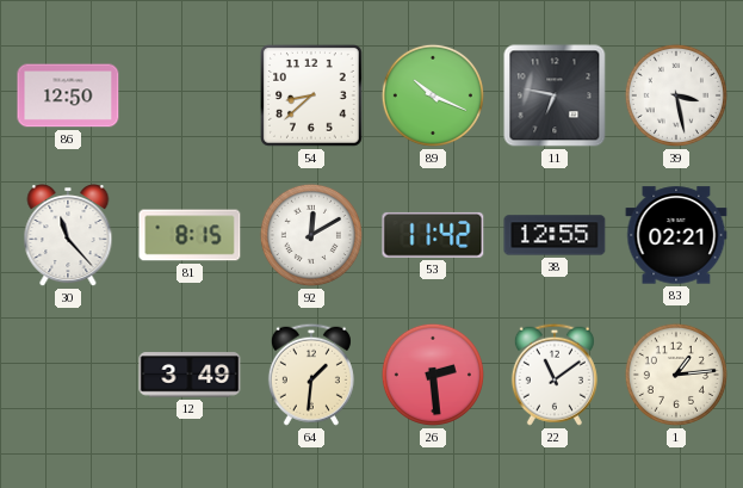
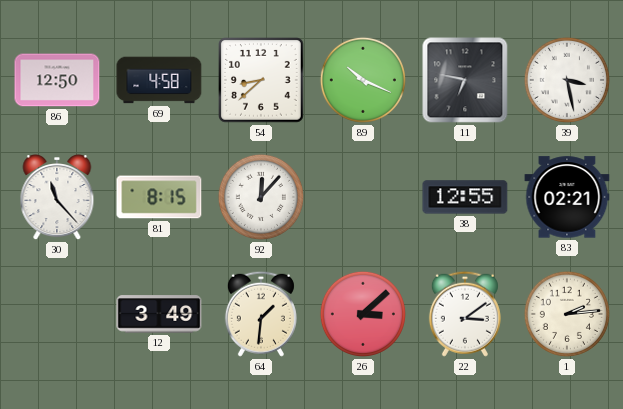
69: none -> 4:58 (159, 80)
92: 12:10 -> 12:07 (261, 197)
53: 11:42 -> none (433, 235)
26: 2:29 -> 3:08 (363, 314)
22: 11:09 -> 3:09 (465, 314)
1: 1:14 -> 2:14 (567, 314)
